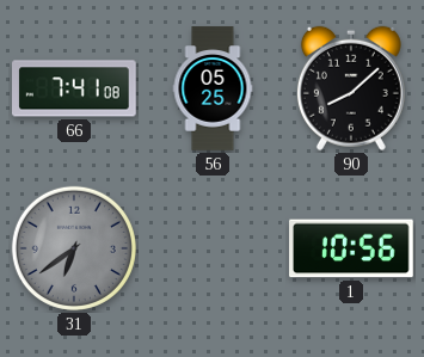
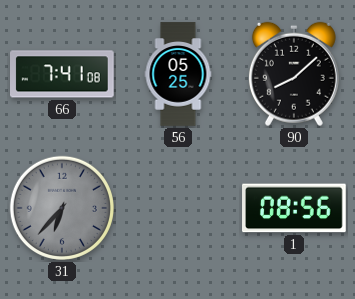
31: 6:39 -> 6:37 (62, 208)
1: 10:56 -> 08:56 (294, 208)
